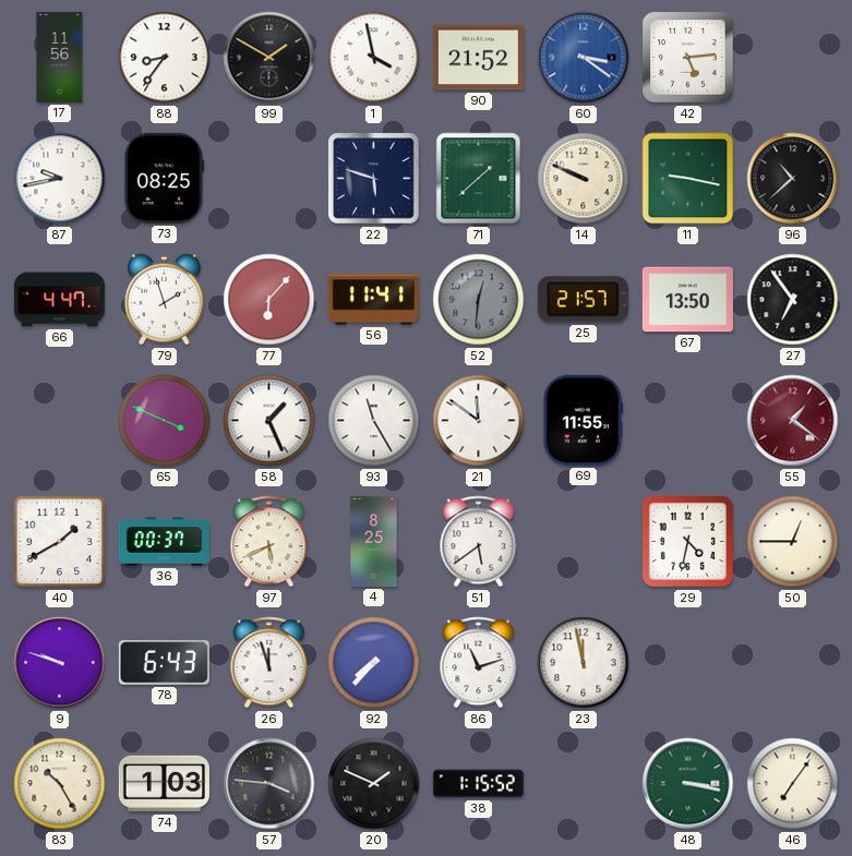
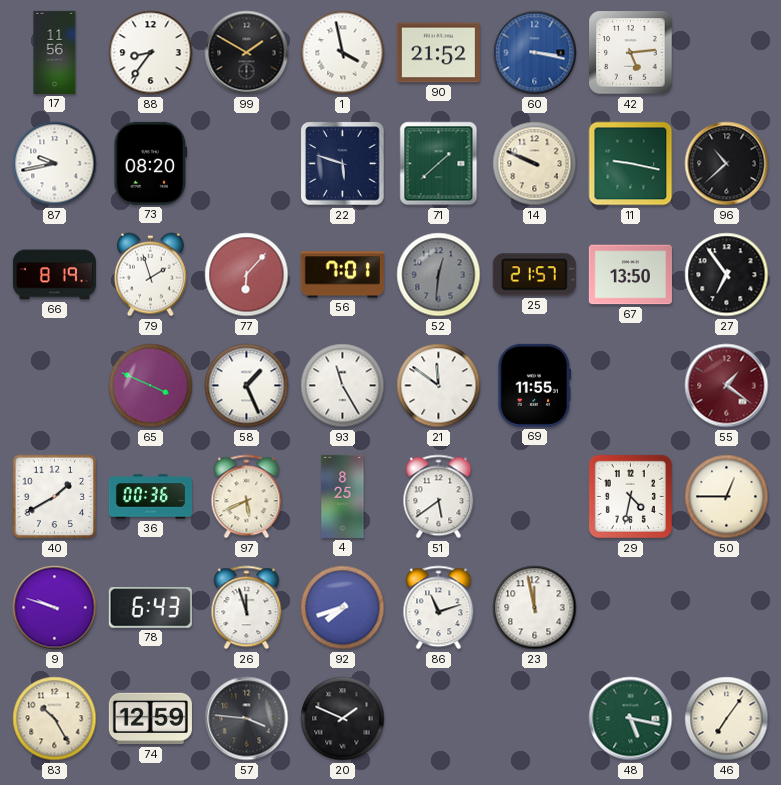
60: 3:21 -> 3:17 (535, 53)
73: 08:25 -> 08:20 (151, 163)
66: 4:47 -> 8:19 (54, 275)
56: 11:41 -> 7:01 (342, 275)
36: 00:37 -> 00:36 (150, 497)
92: 7:37 -> 7:42 (343, 608)
74: 1:03 -> 12:59 (150, 719)
38: 1:15 -> none (478, 784)
48: 3:17 -> 5:17 (631, 719)
